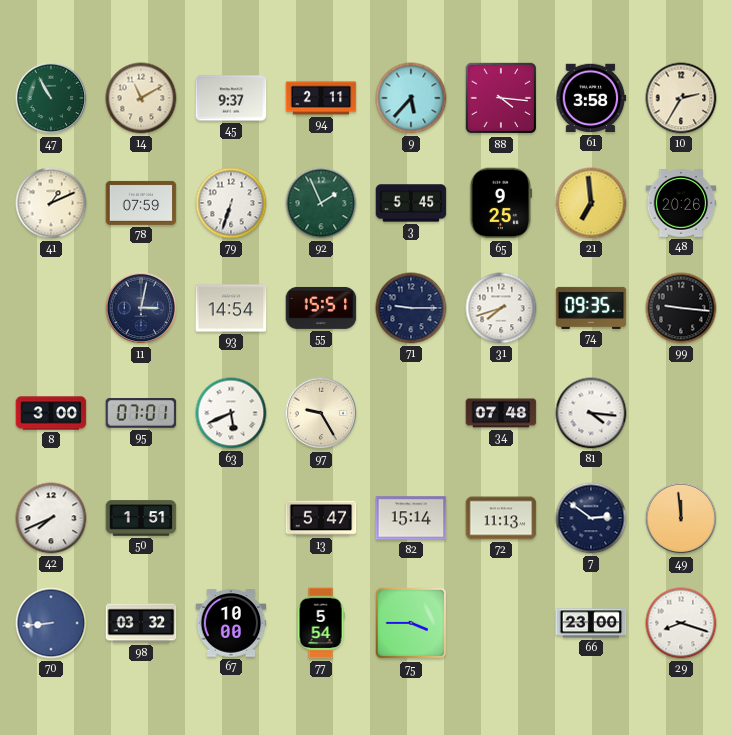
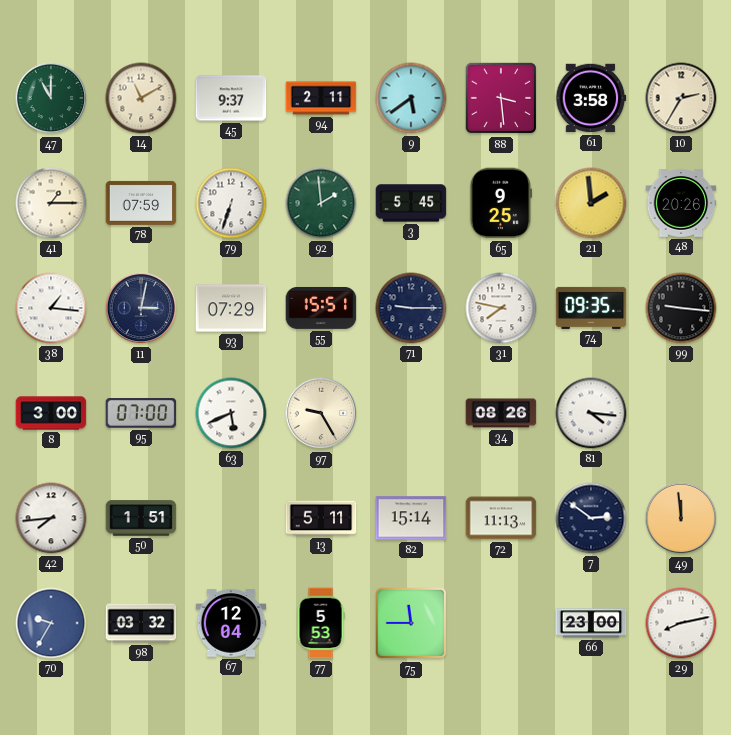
47: 10:55 -> 11:00 (51, 98)
9: 5:37 -> 5:39 (411, 98)
88: 4:16 -> 3:29 (501, 98)
41: 1:11 -> 1:15 (51, 203)
92: 1:56 -> 1:59 (321, 203)
21: 6:59 -> 1:59 (591, 203)
38: none -> 1:16 (51, 308)
93: 14:54 -> 07:29 (231, 308)
31: 7:42 -> 7:47 (501, 308)
95: 07:01 -> 07:00 (141, 413)
34: 07:48 -> 08:26 (501, 413)
42: 7:41 -> 7:44 (51, 518)
13: 5:47 -> 5:11 (321, 518)
70: 8:44 -> 9:35 (51, 623)
67: 10:00 -> 12:04 (231, 623)
77: 5:54 -> 5:53 (321, 623)
75: 3:45 -> 11:45 (411, 623)
29: 8:18 -> 8:13 (681, 623)
